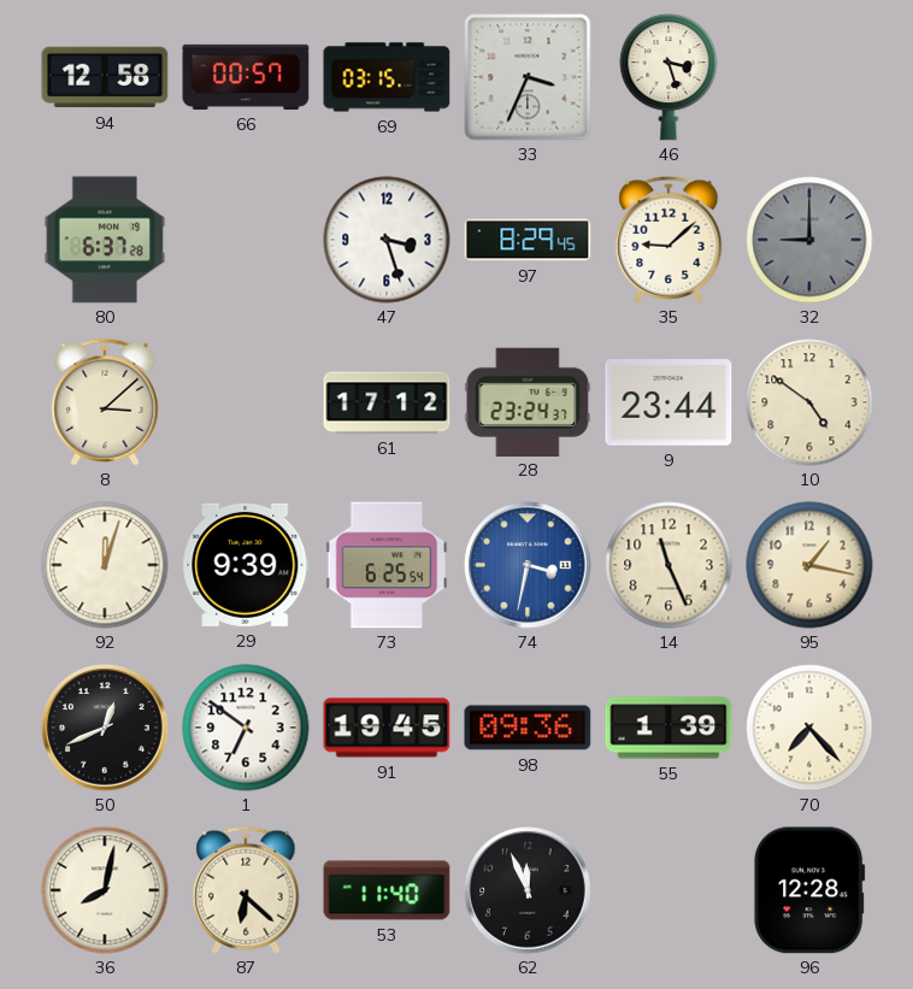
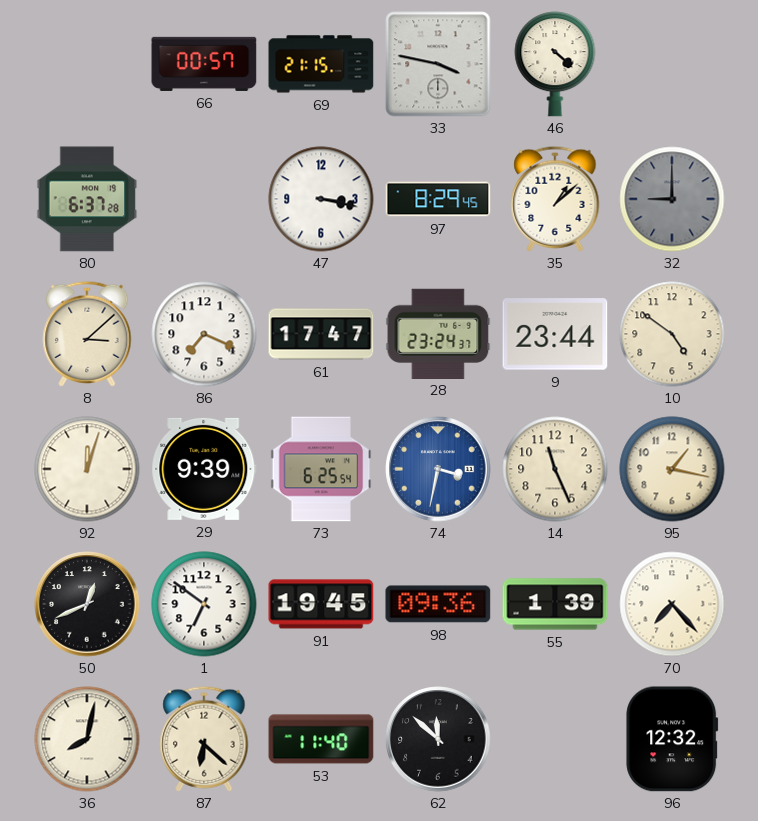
94: 12:58 -> none (105, 77)
69: 03:15 -> 21:15 (321, 64)
33: 3:34 -> 3:47 (438, 64)
46: 3:27 -> 4:22 (555, 64)
47: 3:27 -> 3:17 (321, 199)
35: 9:08 -> 1:08 (555, 199)
86: none -> 7:19 (204, 334)
61: 17:12 -> 17:47 (321, 334)
62: 11:56 -> 11:52 (438, 739)
96: 12:28 -> 12:32 (672, 739)
